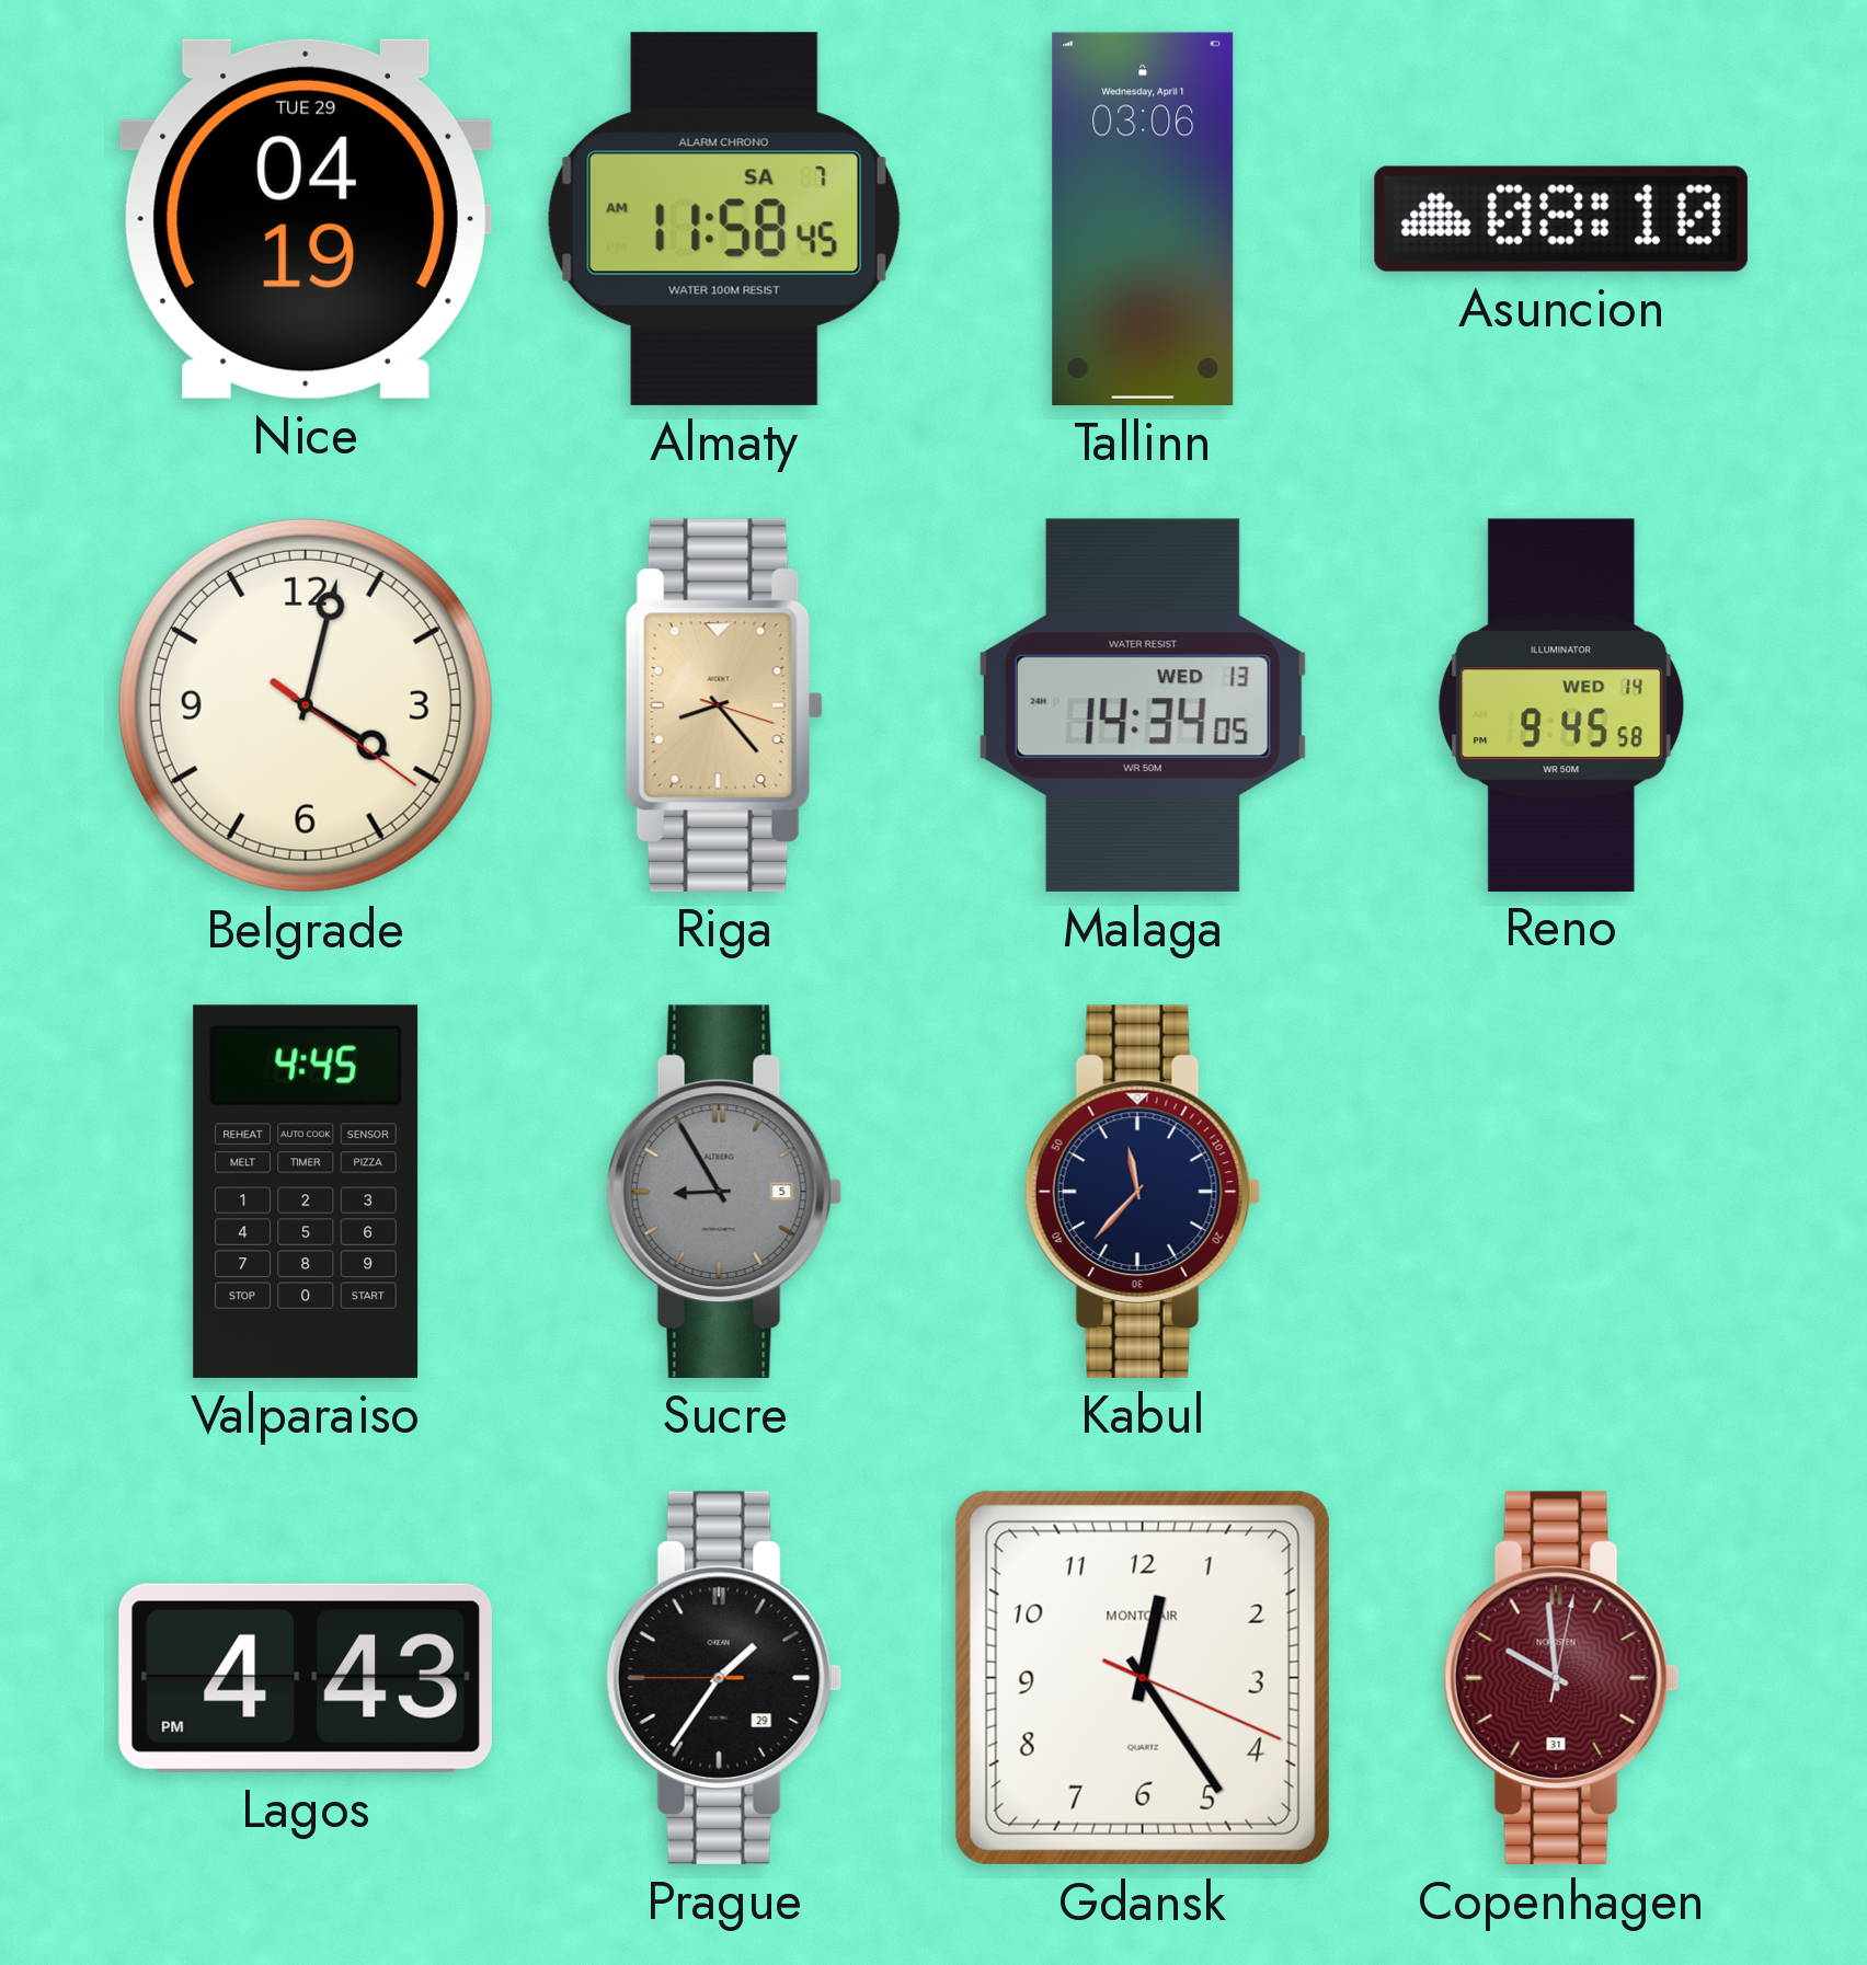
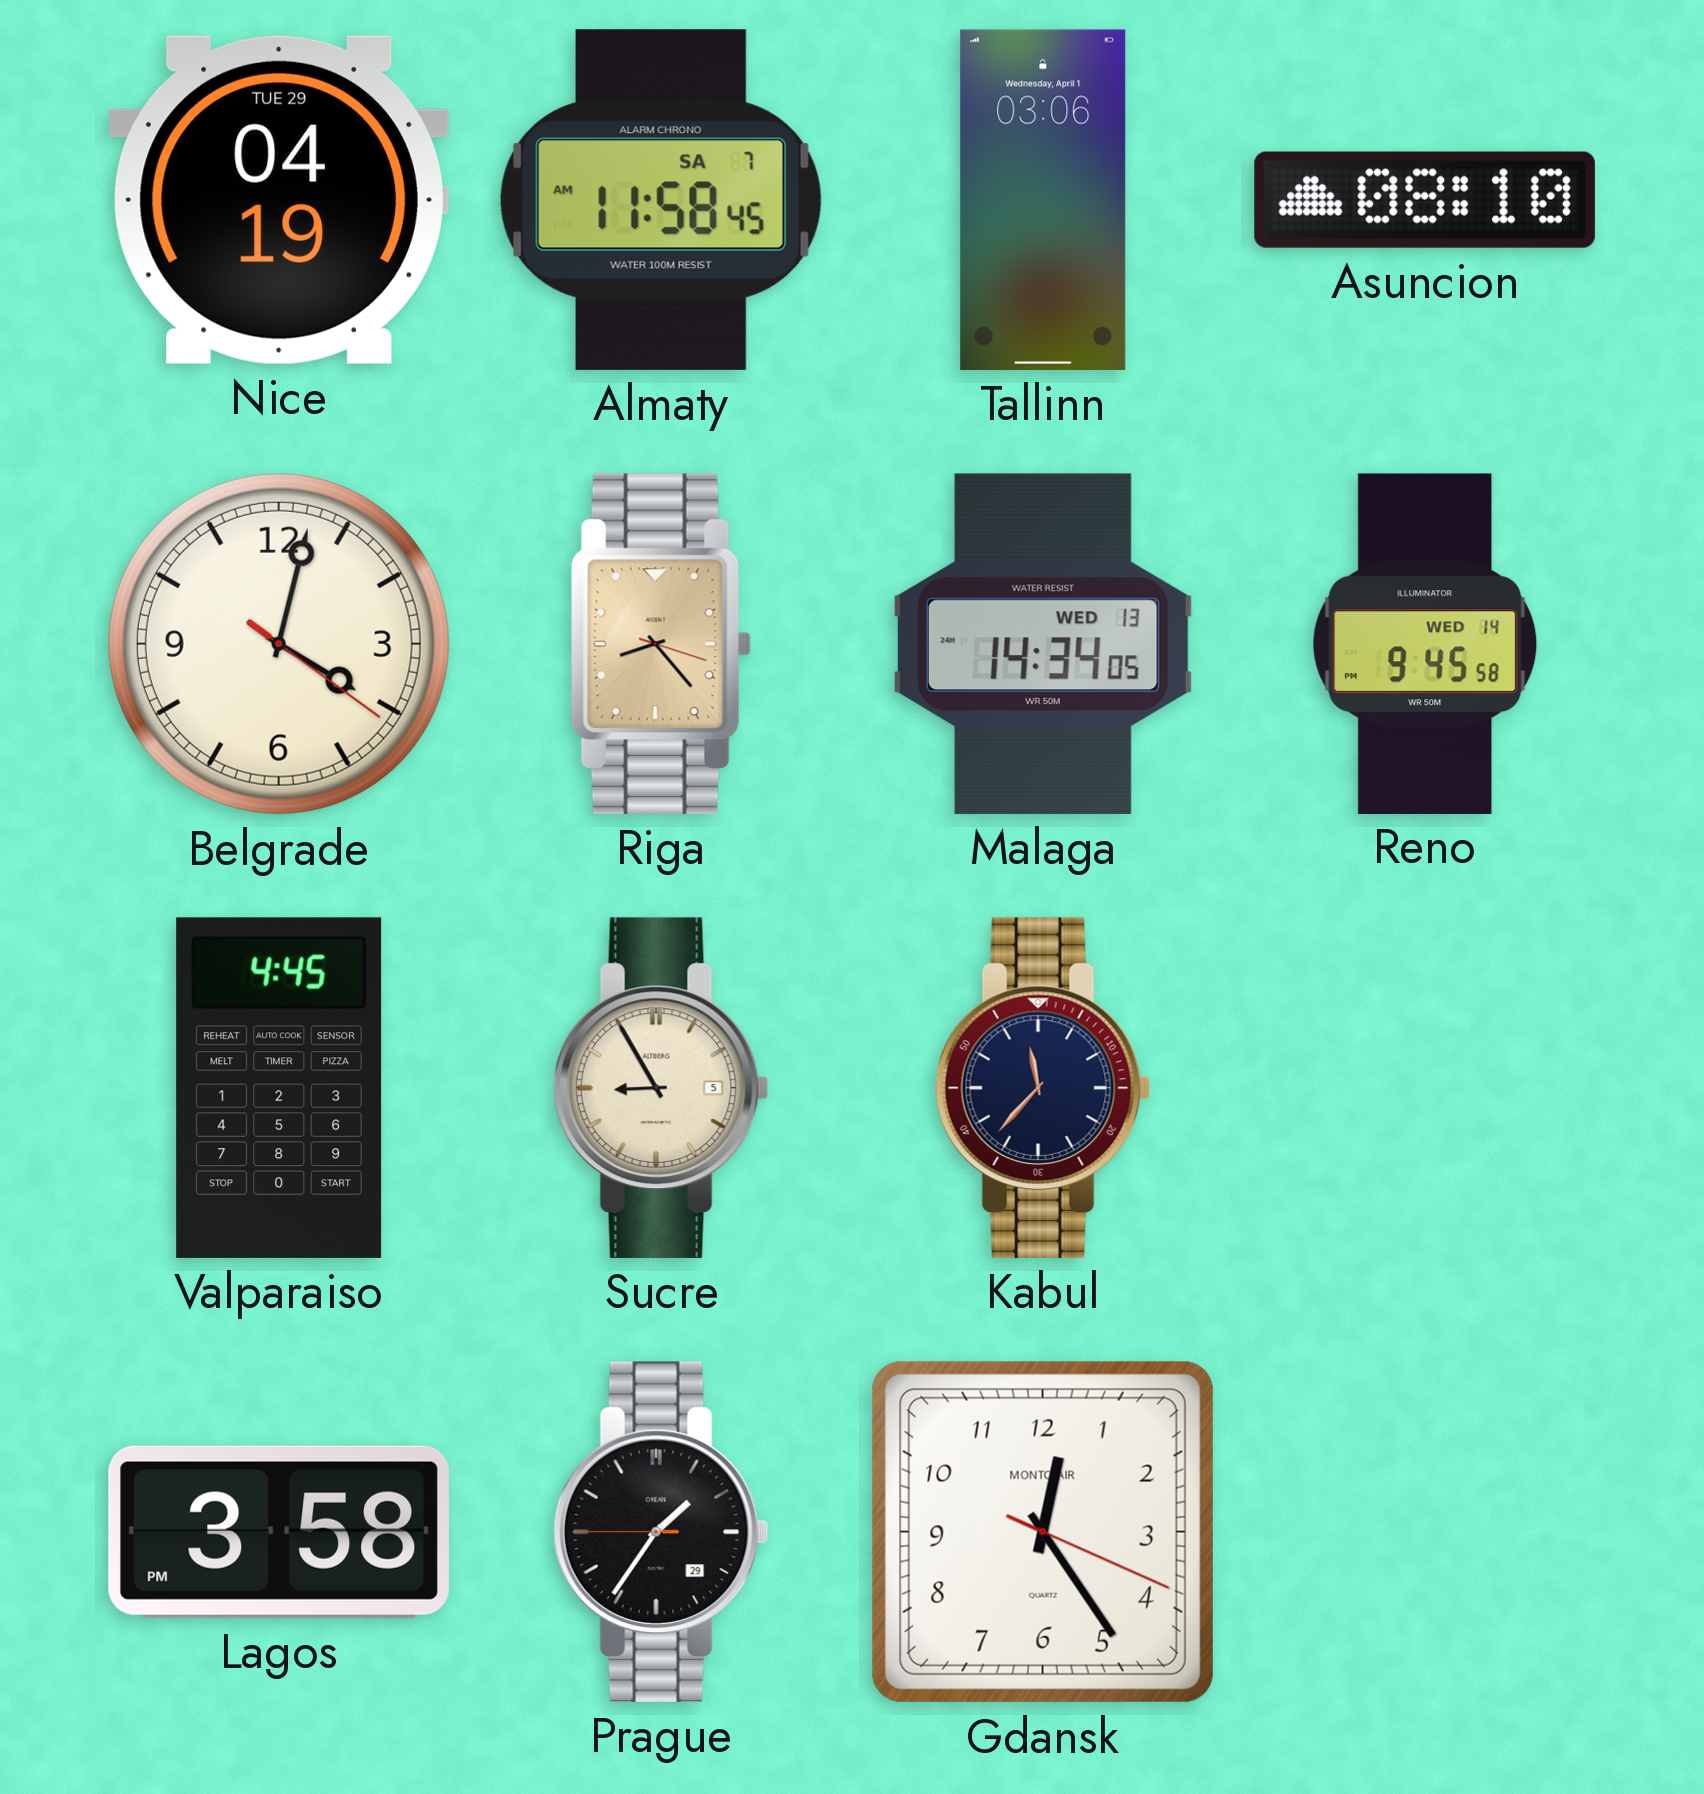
Sucre dial: grey -> cream (661, 1088)
Lagos: 4:43 -> 3:58 (279, 1532)
Copenhagen: 9:59 -> none (1561, 1678)
